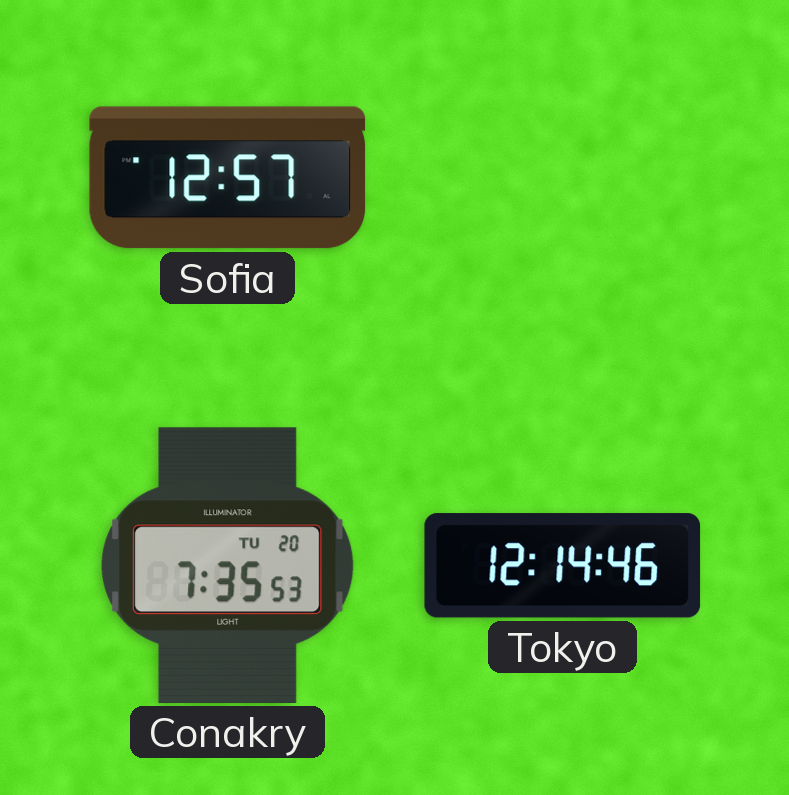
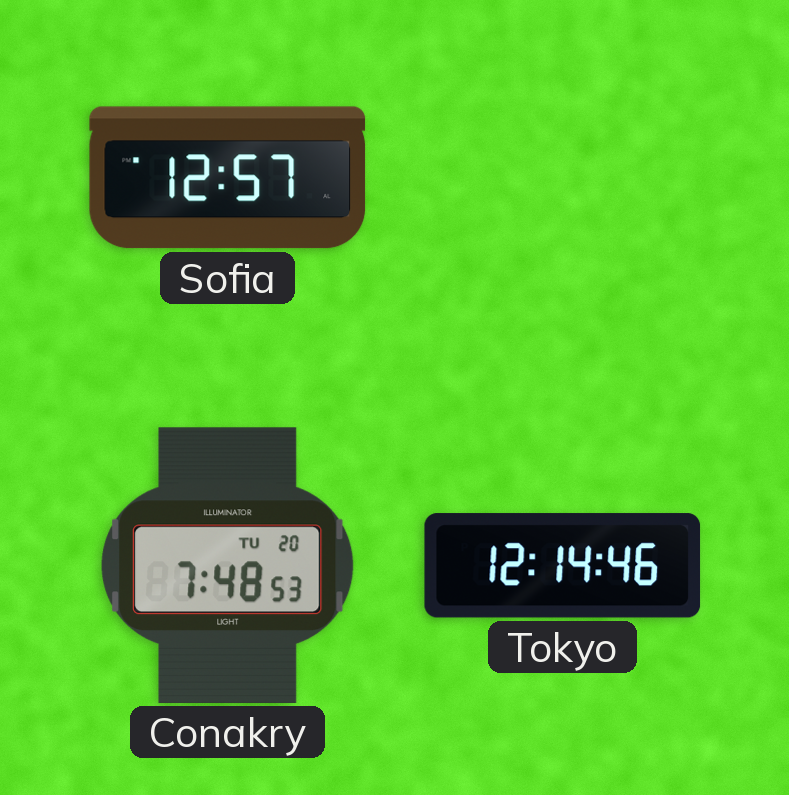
Conakry: 7:35 -> 7:48 (228, 565)
